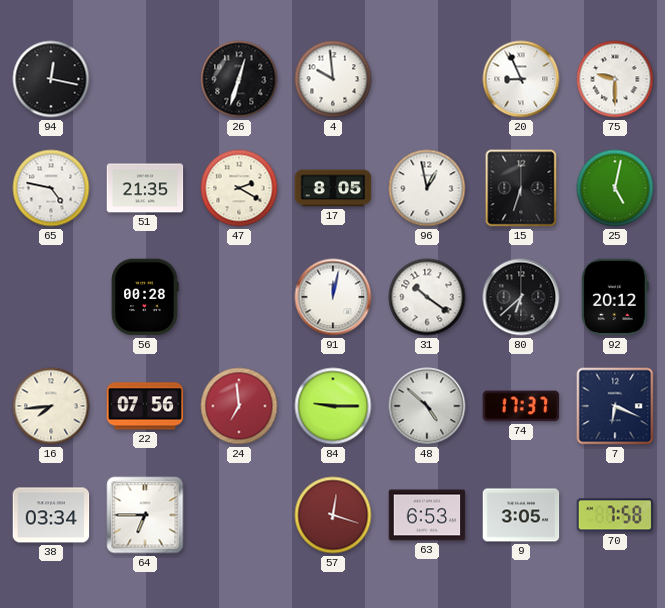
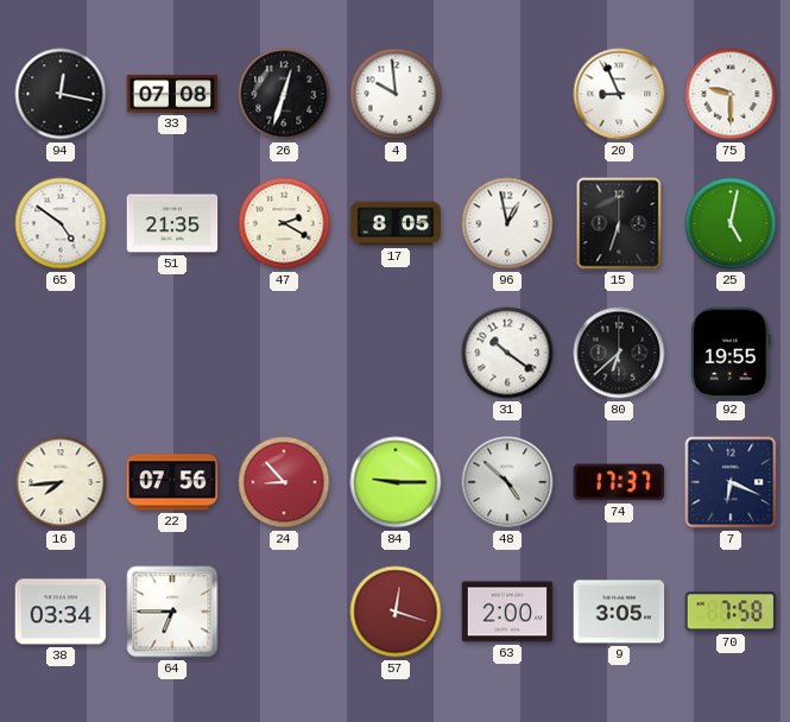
33: none -> 07:08 (172, 94)
65: 4:47 -> 4:51 (61, 223)
56: 00:28 -> none (145, 297)
91: 12:02 -> none (333, 297)
92: 20:12 -> 19:55 (731, 353)
24: 6:59 -> 8:53 (284, 482)
63: 6:53 -> 2:00 (507, 612)
